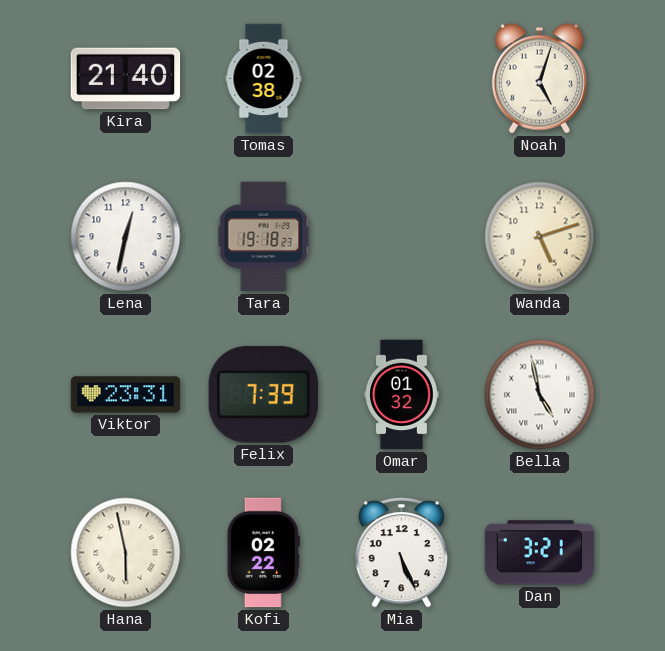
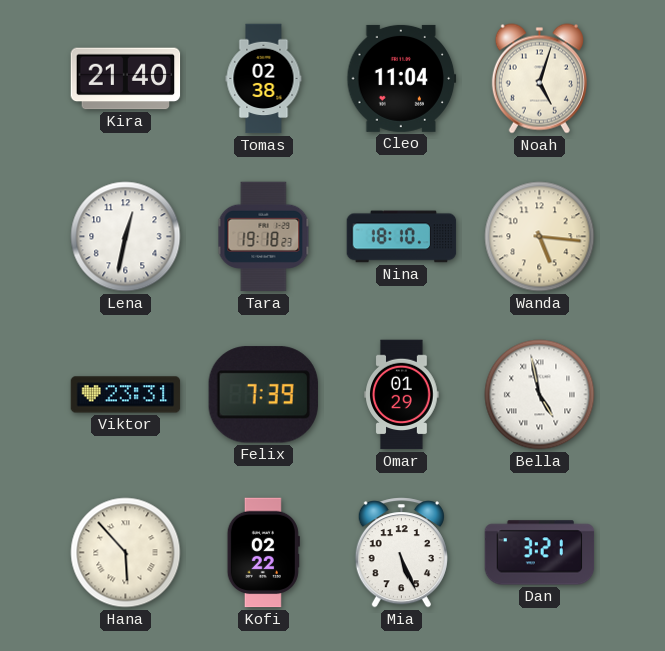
Cleo: none -> 11:04 (402, 78)
Nina: none -> 18:10 (402, 237)
Wanda: 5:12 -> 5:16 (540, 237)
Omar: 01:32 -> 01:29 (402, 395)
Hana: 5:58 -> 5:53 (126, 553)
